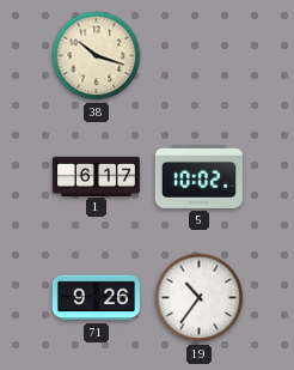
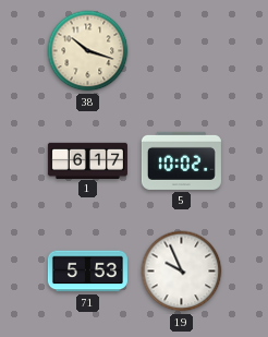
71: 9:26 -> 5:53 (87, 272)
19: 10:36 -> 9:56 (182, 272)
